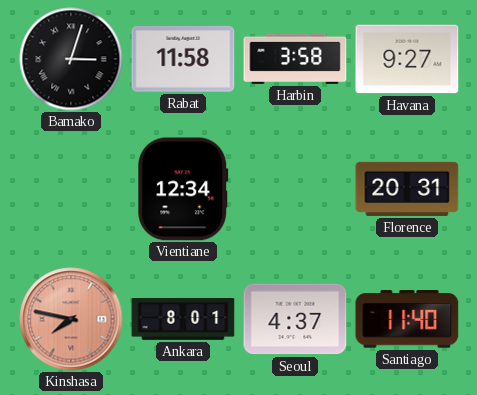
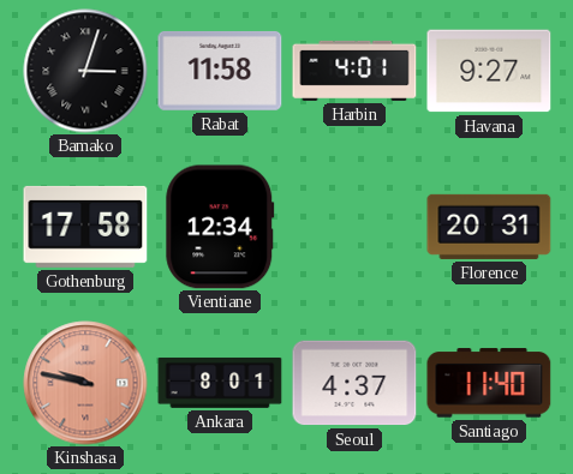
Harbin: 3:58 -> 4:01 (354, 71)
Gothenburg: none -> 17:58 (85, 227)
Kinshasa: 7:47 -> 9:47 (85, 383)
